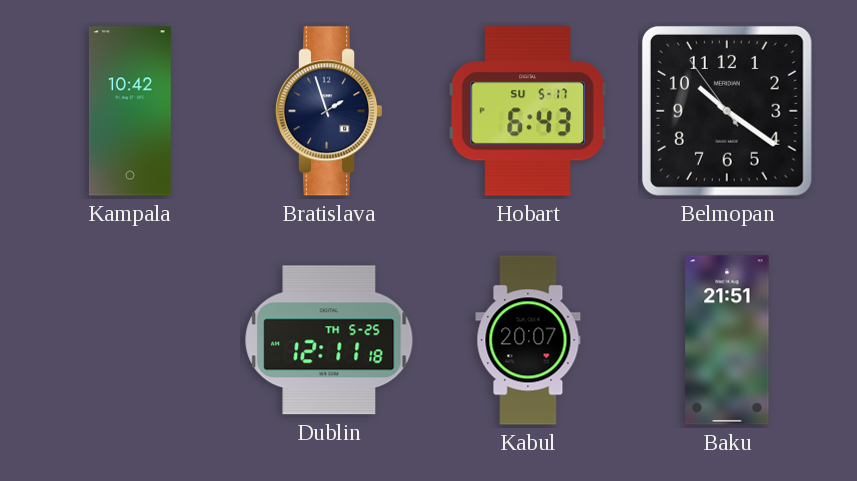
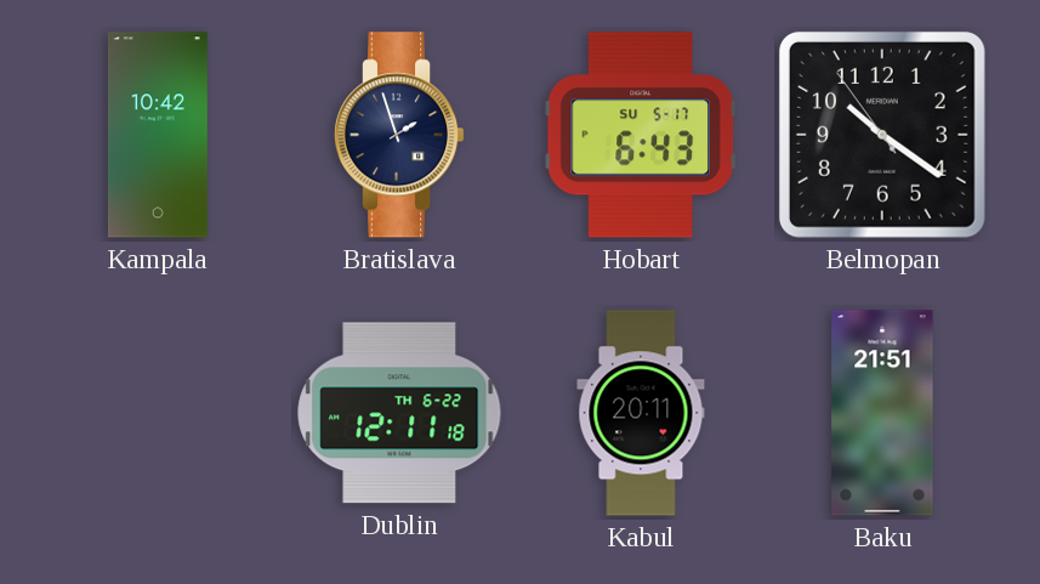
Dublin date: TH 5-25 -> TH 6-22 (399, 413)
Kabul: 20:07 -> 20:11 (641, 413)
